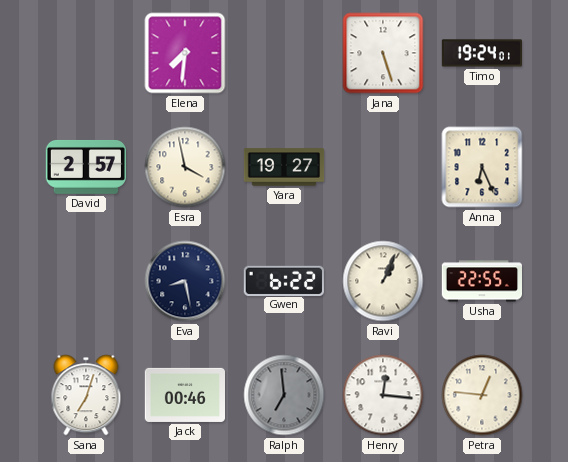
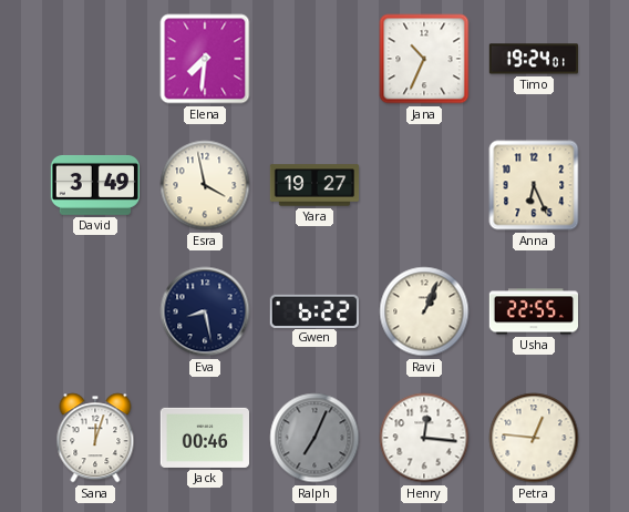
Jana: 5:27 -> 10:34 (424, 59)
David: 2:57 -> 3:49 (94, 185)
Sana: 7:03 -> 12:03 (95, 438)
Ralph: 6:59 -> 7:04 (314, 438)
